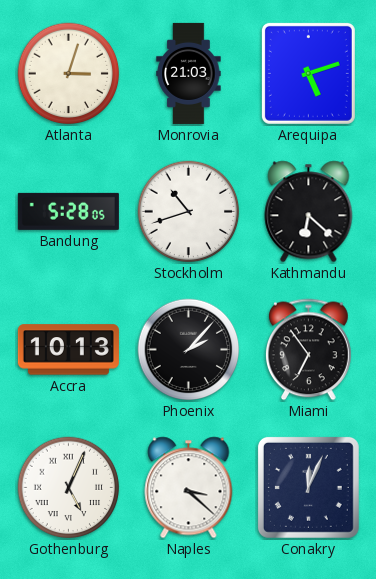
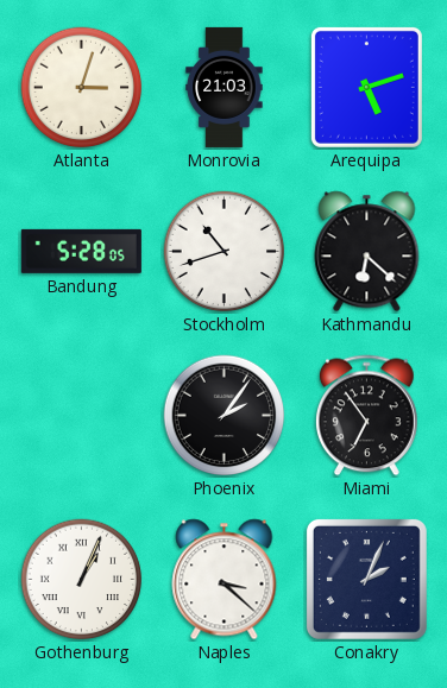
Accra: 10:13 -> none (68, 350)
Phoenix: 2:07 -> 2:06 (225, 416)
Gothenburg: 5:04 -> 1:04 (82, 580)
Conakry: 12:04 -> 2:04 (366, 579)
